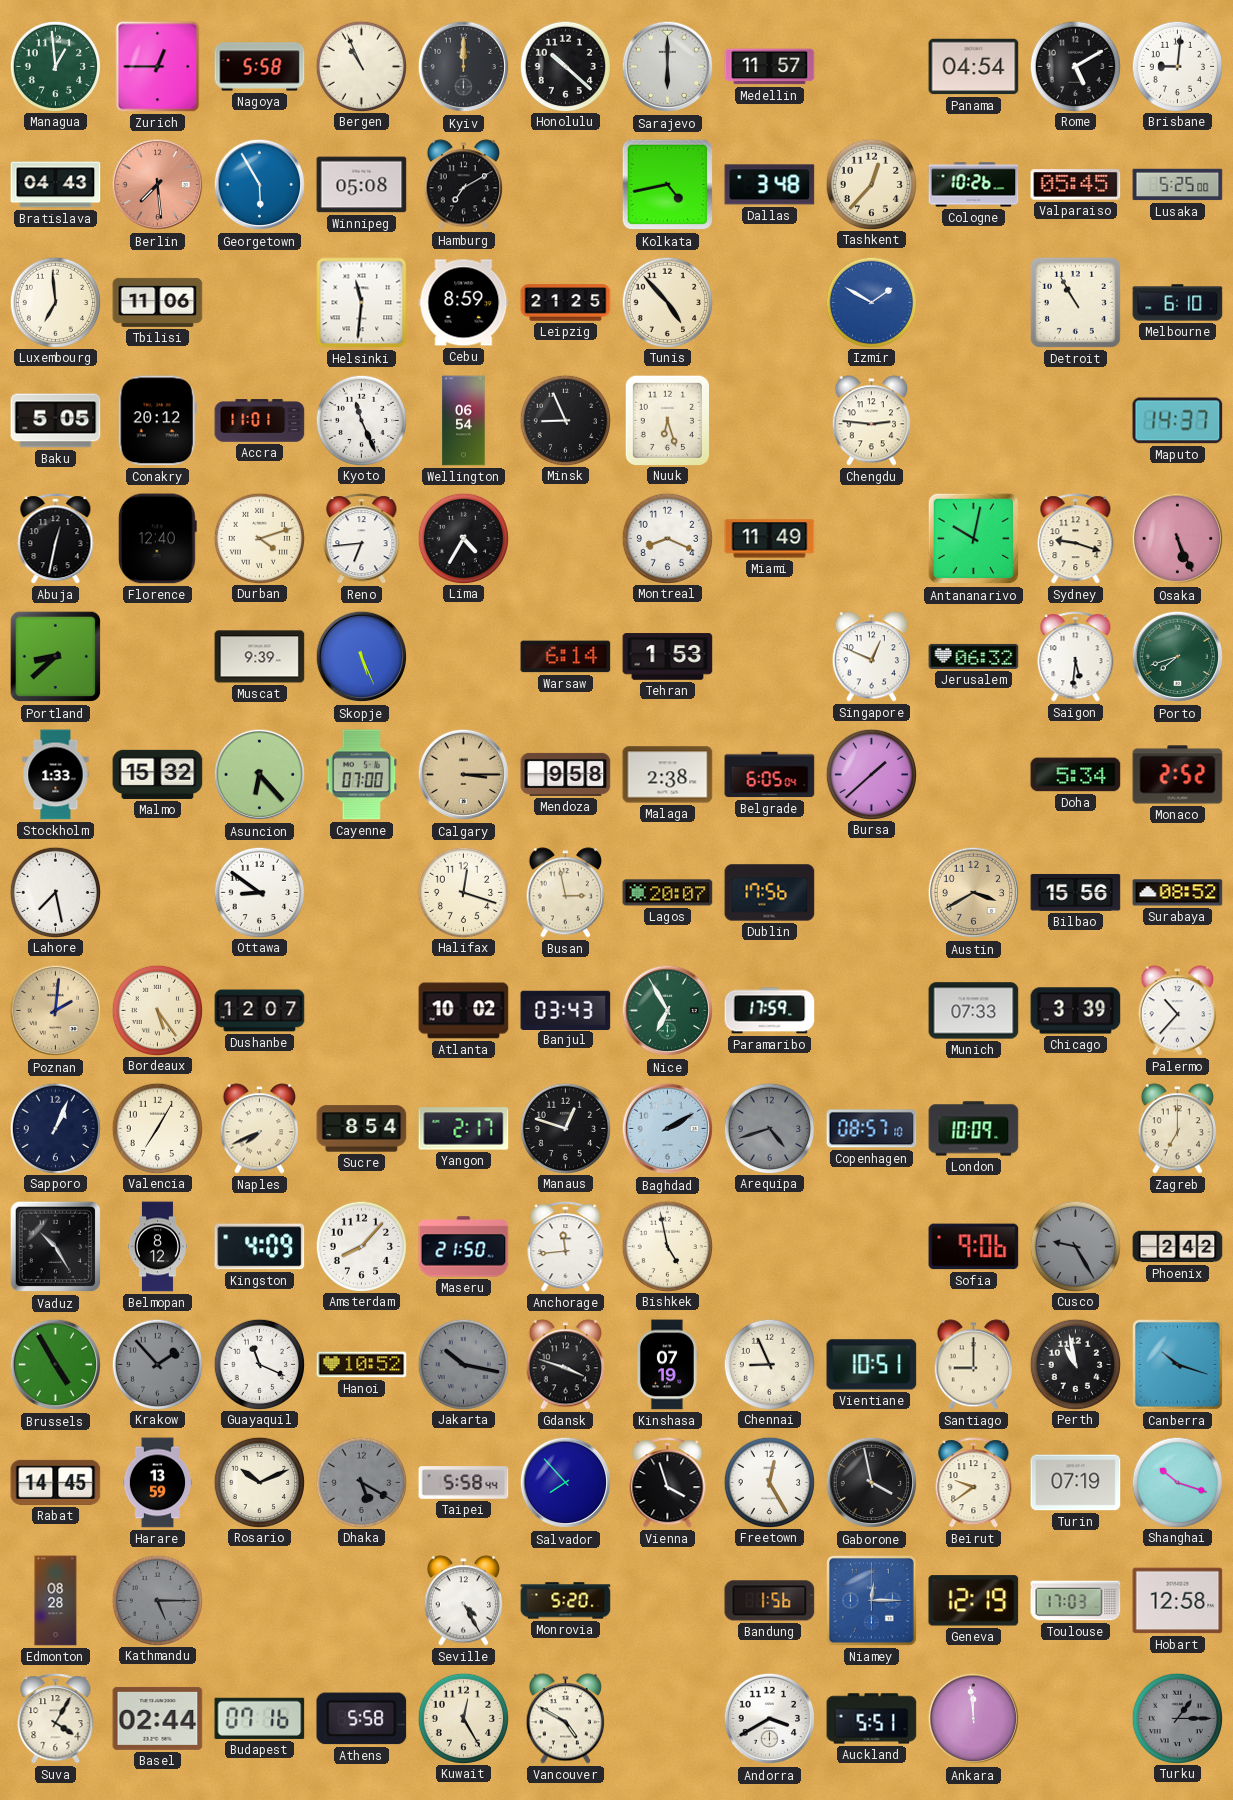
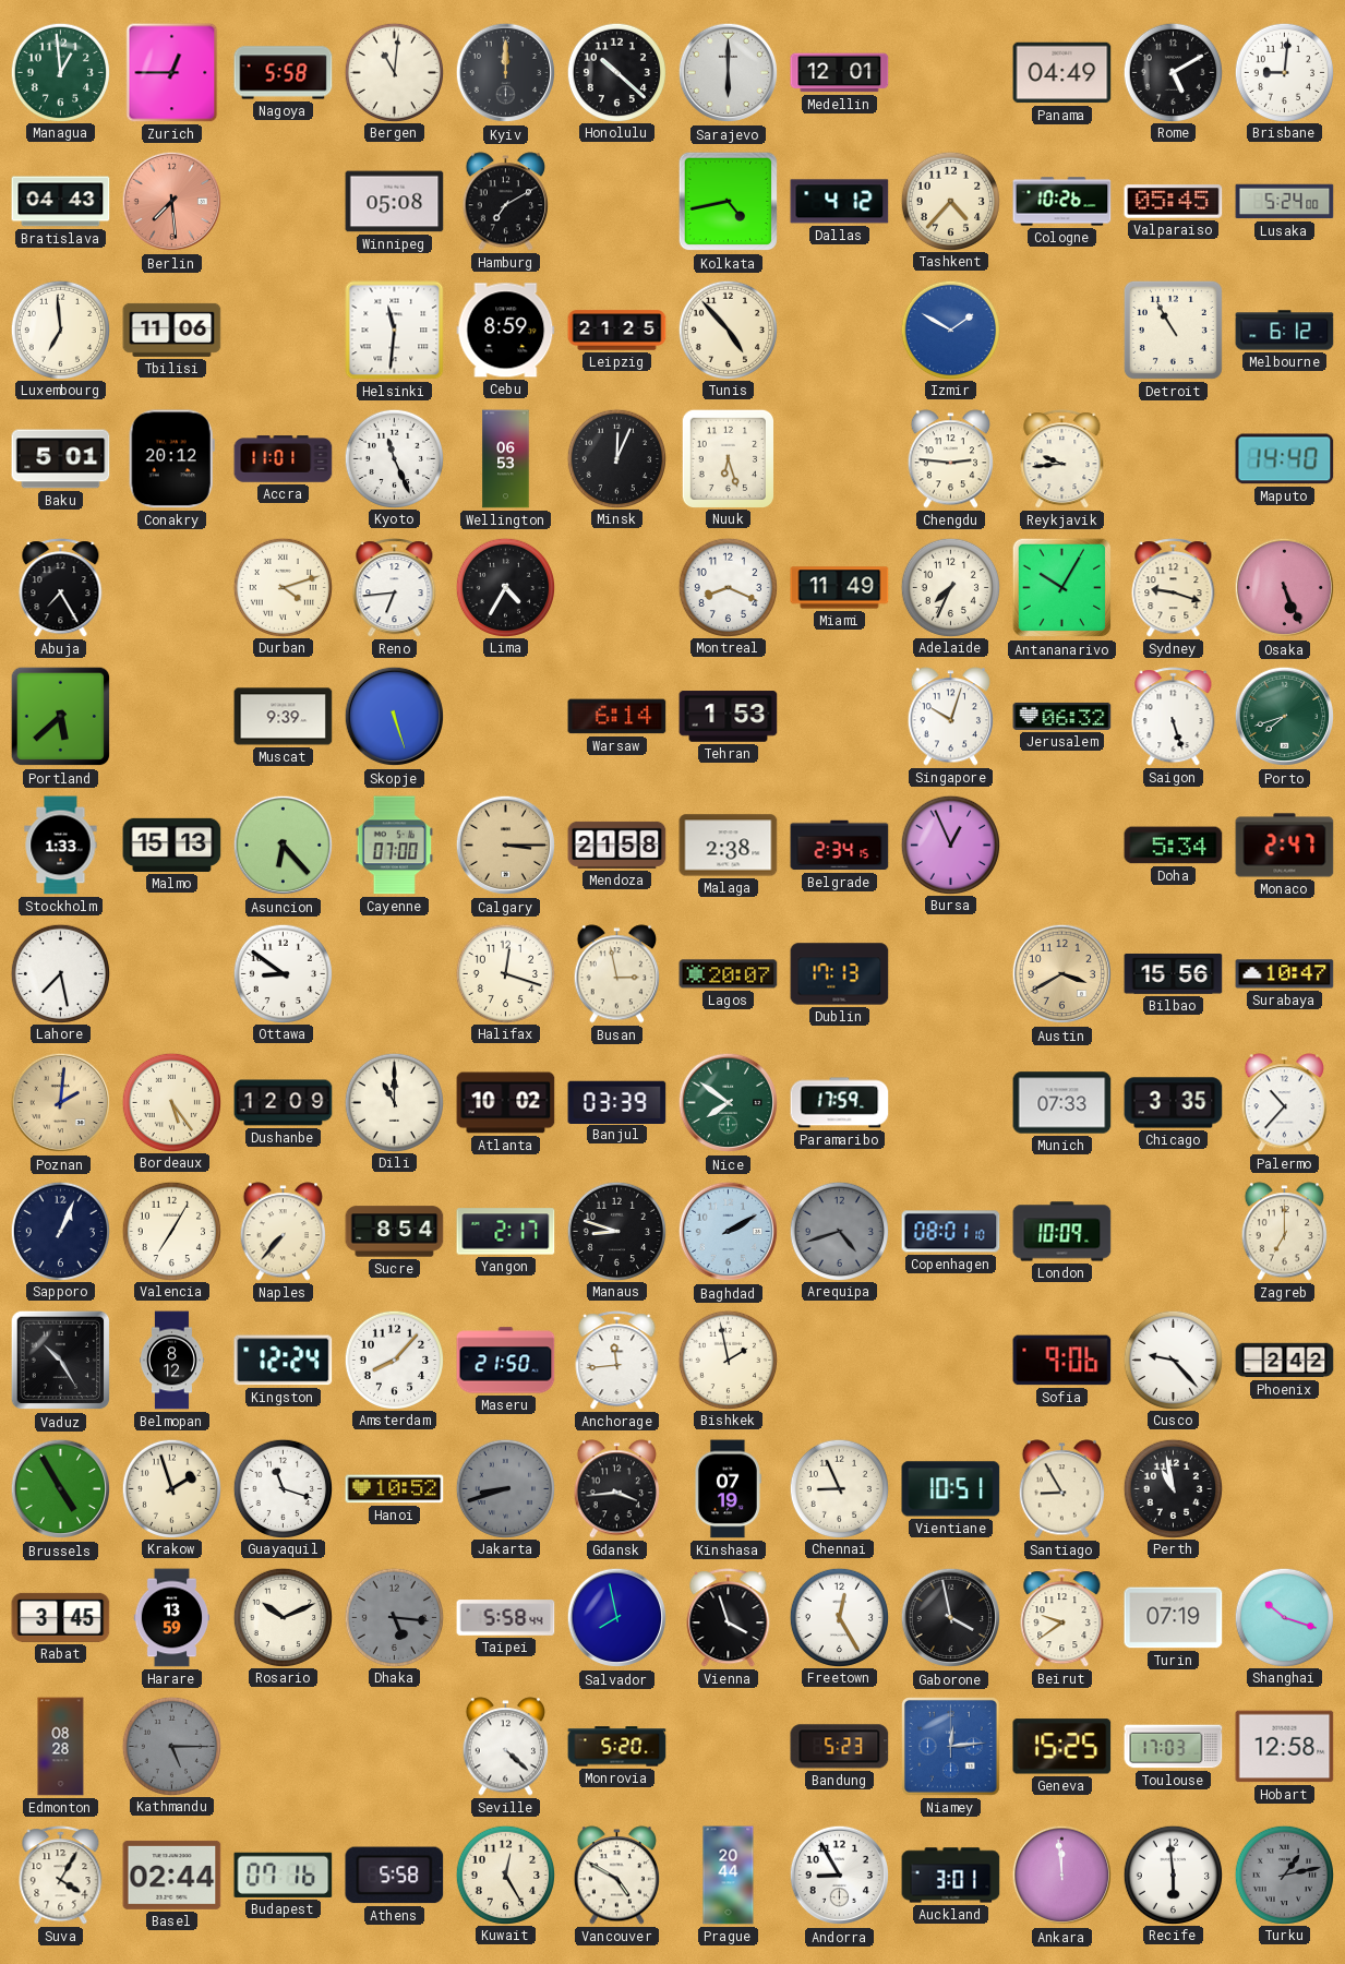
Bergen: 10:56 -> 11:01 (394, 72)
Medellin: 11:57 -> 12:01 (840, 73)
Panama: 04:54 -> 04:49 (1062, 73)
Georgetown: 5:55 -> none (260, 185)
Dallas: 3:48 -> 4:12 (840, 202)
Tashkent: 12:37 -> 4:37 (950, 201)
Lusaka: 5:25 -> 5:24 (1285, 202)
Melbourne: 6:10 -> 6:12 (1285, 331)
Baku: 5:05 -> 5:01 (61, 459)
Wellington: 06:54 -> 06:53 (506, 459)
Minsk: 8:56 -> 12:04 (616, 458)
Reykjavik: none -> 9:44 (1062, 459)
Maputo: 14:37 -> 14:40 (1285, 459)
Abuja: 12:32 -> 7:25 (61, 588)
Florence: 12:40 -> none (157, 539)
Adelaide: none -> 7:34 (950, 587)
Antananarivo: 10:02 -> 10:05 (1062, 588)
Portland: 8:38 -> 5:38 (61, 717)
Skopje: 5:26 -> 5:27 (395, 717)
Singapore: 12:49 -> 10:03 (950, 717)
Saigon: 5:31 -> 5:27 (1174, 717)
Malmo: 15:32 -> 15:13 (172, 845)
Mendoza: 9:58 -> 21:58 (617, 845)
Belgrade: 6:05 -> 2:34 (840, 846)
Bursa: 1:38 -> 12:56 (950, 845)
Monaco: 2:52 -> 2:47 (1285, 846)
Dublin: 17:56 -> 17:13 (840, 974)
Surabaya: 08:52 -> 10:47 (1285, 974)
Dushanbe: 12:07 -> 12:09 (284, 1103)
Dili: none -> 11:00 (394, 1102)
Banjul: 03:43 -> 03:39 (617, 1102)
Nice: 6:55 -> 7:51 (729, 1103)
Chicago: 3:39 -> 3:35 (1174, 1103)
Naples: 7:41 -> 7:37 (283, 1232)
Manaus: 12:48 -> 8:48 (616, 1231)
Copenhagen: 08:57 -> 08:01 (951, 1232)
Kingston: 4:09 -> 12:24 (284, 1361)
Bishkek: 4:58 -> 1:58 (728, 1360)
Cusco: 9:25 -> 9:23 (1173, 1360)
Cusco dial: grey -> white (1173, 1360)
Krakow: 1:53 -> 1:57 (171, 1488)
Krakow dial: grey -> cream (171, 1488)
Guayaquil: 11:19 -> 11:18 (283, 1488)
Jakarta: 10:17 -> 8:42 (505, 1488)
Gdansk: 3:48 -> 3:44 (616, 1489)
Santiago: 9:00 -> 8:55 (1061, 1489)
Canberra: 10:18 -> none (1178, 1365)
Rabat: 14:45 -> 3:45 (61, 1617)
Dhaka: 5:20 -> 5:16 (394, 1617)
Salvador: 7:53 -> 7:58 (617, 1618)
Seville: 4:25 -> 4:22 (505, 1747)
Bandung: 1:56 -> 5:23 (840, 1747)
Niamey: 12:15 -> 12:14 (951, 1747)
Geneva: 12:19 -> 15:25 (1062, 1747)
Prague: none -> 20:44 (729, 1876)
Andorra: 3:40 -> 8:55 (840, 1876)
Auckland: 5:51 -> 3:01 (951, 1876)
Recife: none -> 5:59 (1173, 1875)
Turku: 1:15 -> 1:13 (1284, 1875)
